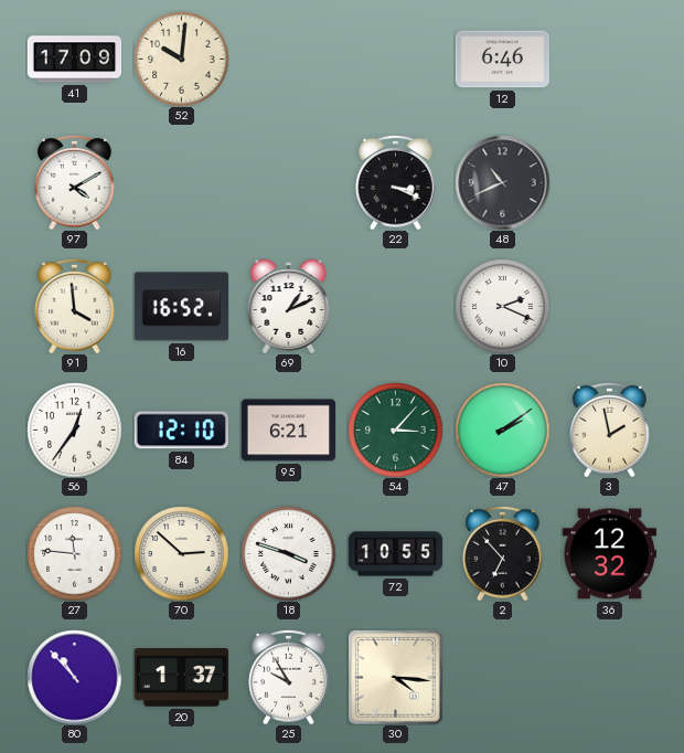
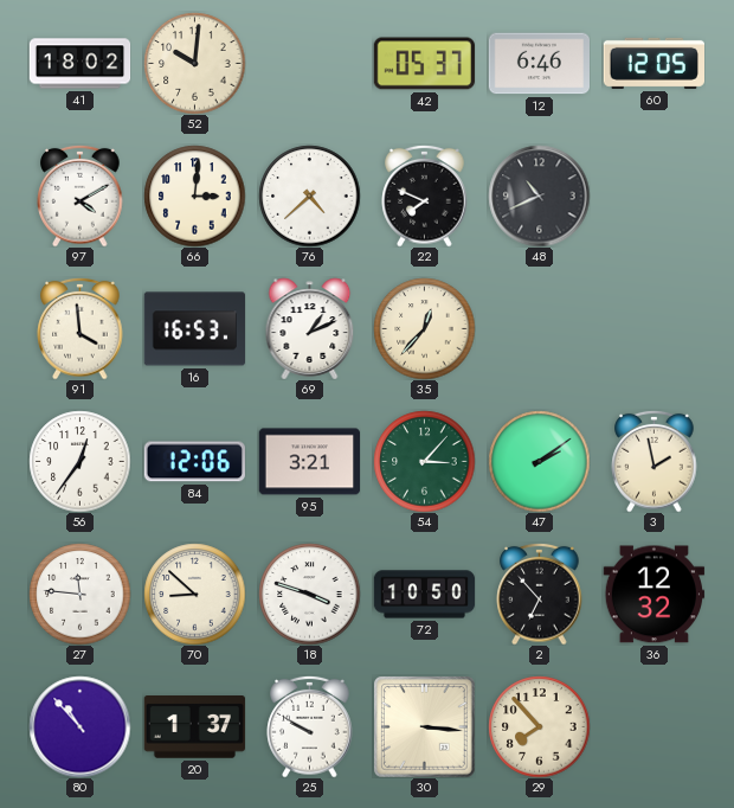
41: 17:09 -> 18:02 (79, 64)
42: none -> 05:37 (424, 64)
60: none -> 12:05 (653, 63)
66: none -> 3:01 (194, 195)
76: none -> 4:38 (309, 195)
22: 3:19 -> 7:49 (425, 195)
16: 16:52 -> 16:53 (194, 329)
35: none -> 12:37 (424, 328)
10: 2:19 -> none (502, 306)
84: 12:10 -> 12:06 (194, 462)
95: 6:21 -> 3:21 (309, 462)
70: 2:52 -> 8:52 (194, 594)
72: 10:55 -> 10:50 (424, 595)
25: 9:55 -> 9:50 (310, 726)
30: 4:16 -> 3:16 (424, 726)
29: none -> 7:53 (539, 726)
